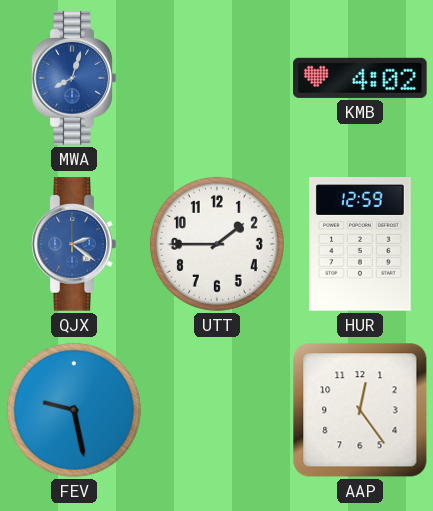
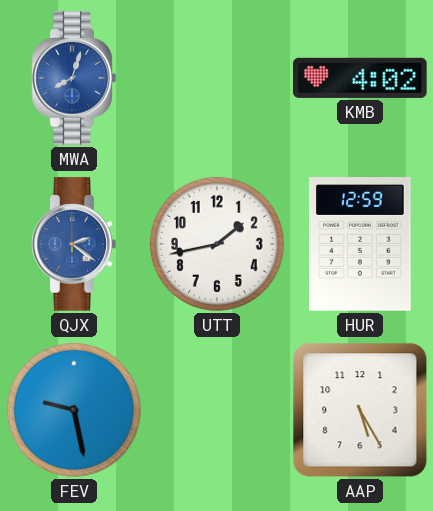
UTT: 1:45 -> 1:43 (217, 244)
AAP: 12:24 -> 5:25 (360, 410)
